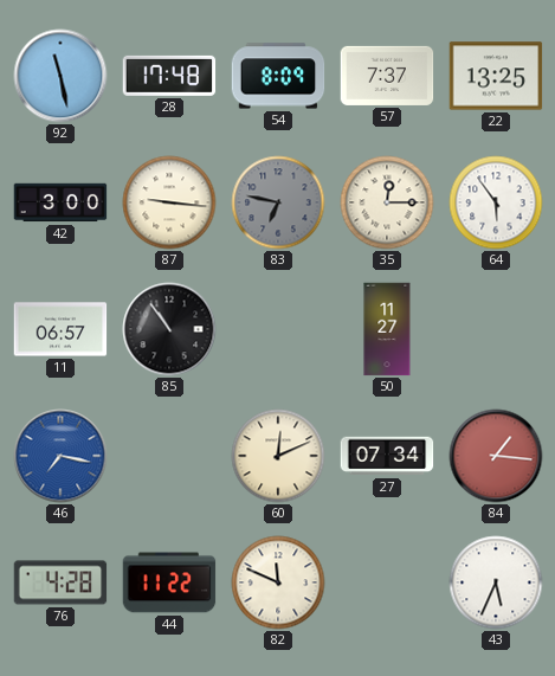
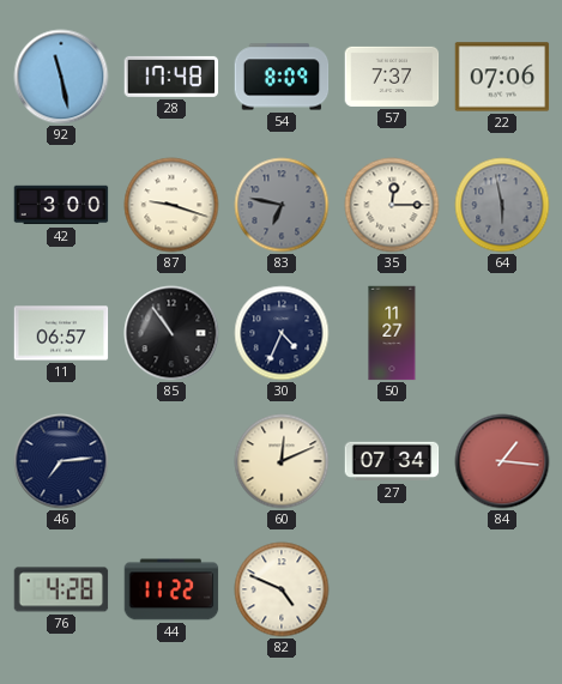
22: 13:25 -> 07:06 (502, 77)
87: 9:16 -> 9:18 (171, 205)
64: 5:54 -> 5:58 (502, 205)
64 dial: white -> grey (502, 205)
30: none -> 4:34 (282, 333)
46: 7:17 -> 7:14 (61, 461)
46 dial: blue -> navy (61, 461)
82: 11:49 -> 4:49 (282, 589)
43: 5:34 -> none (496, 582)
